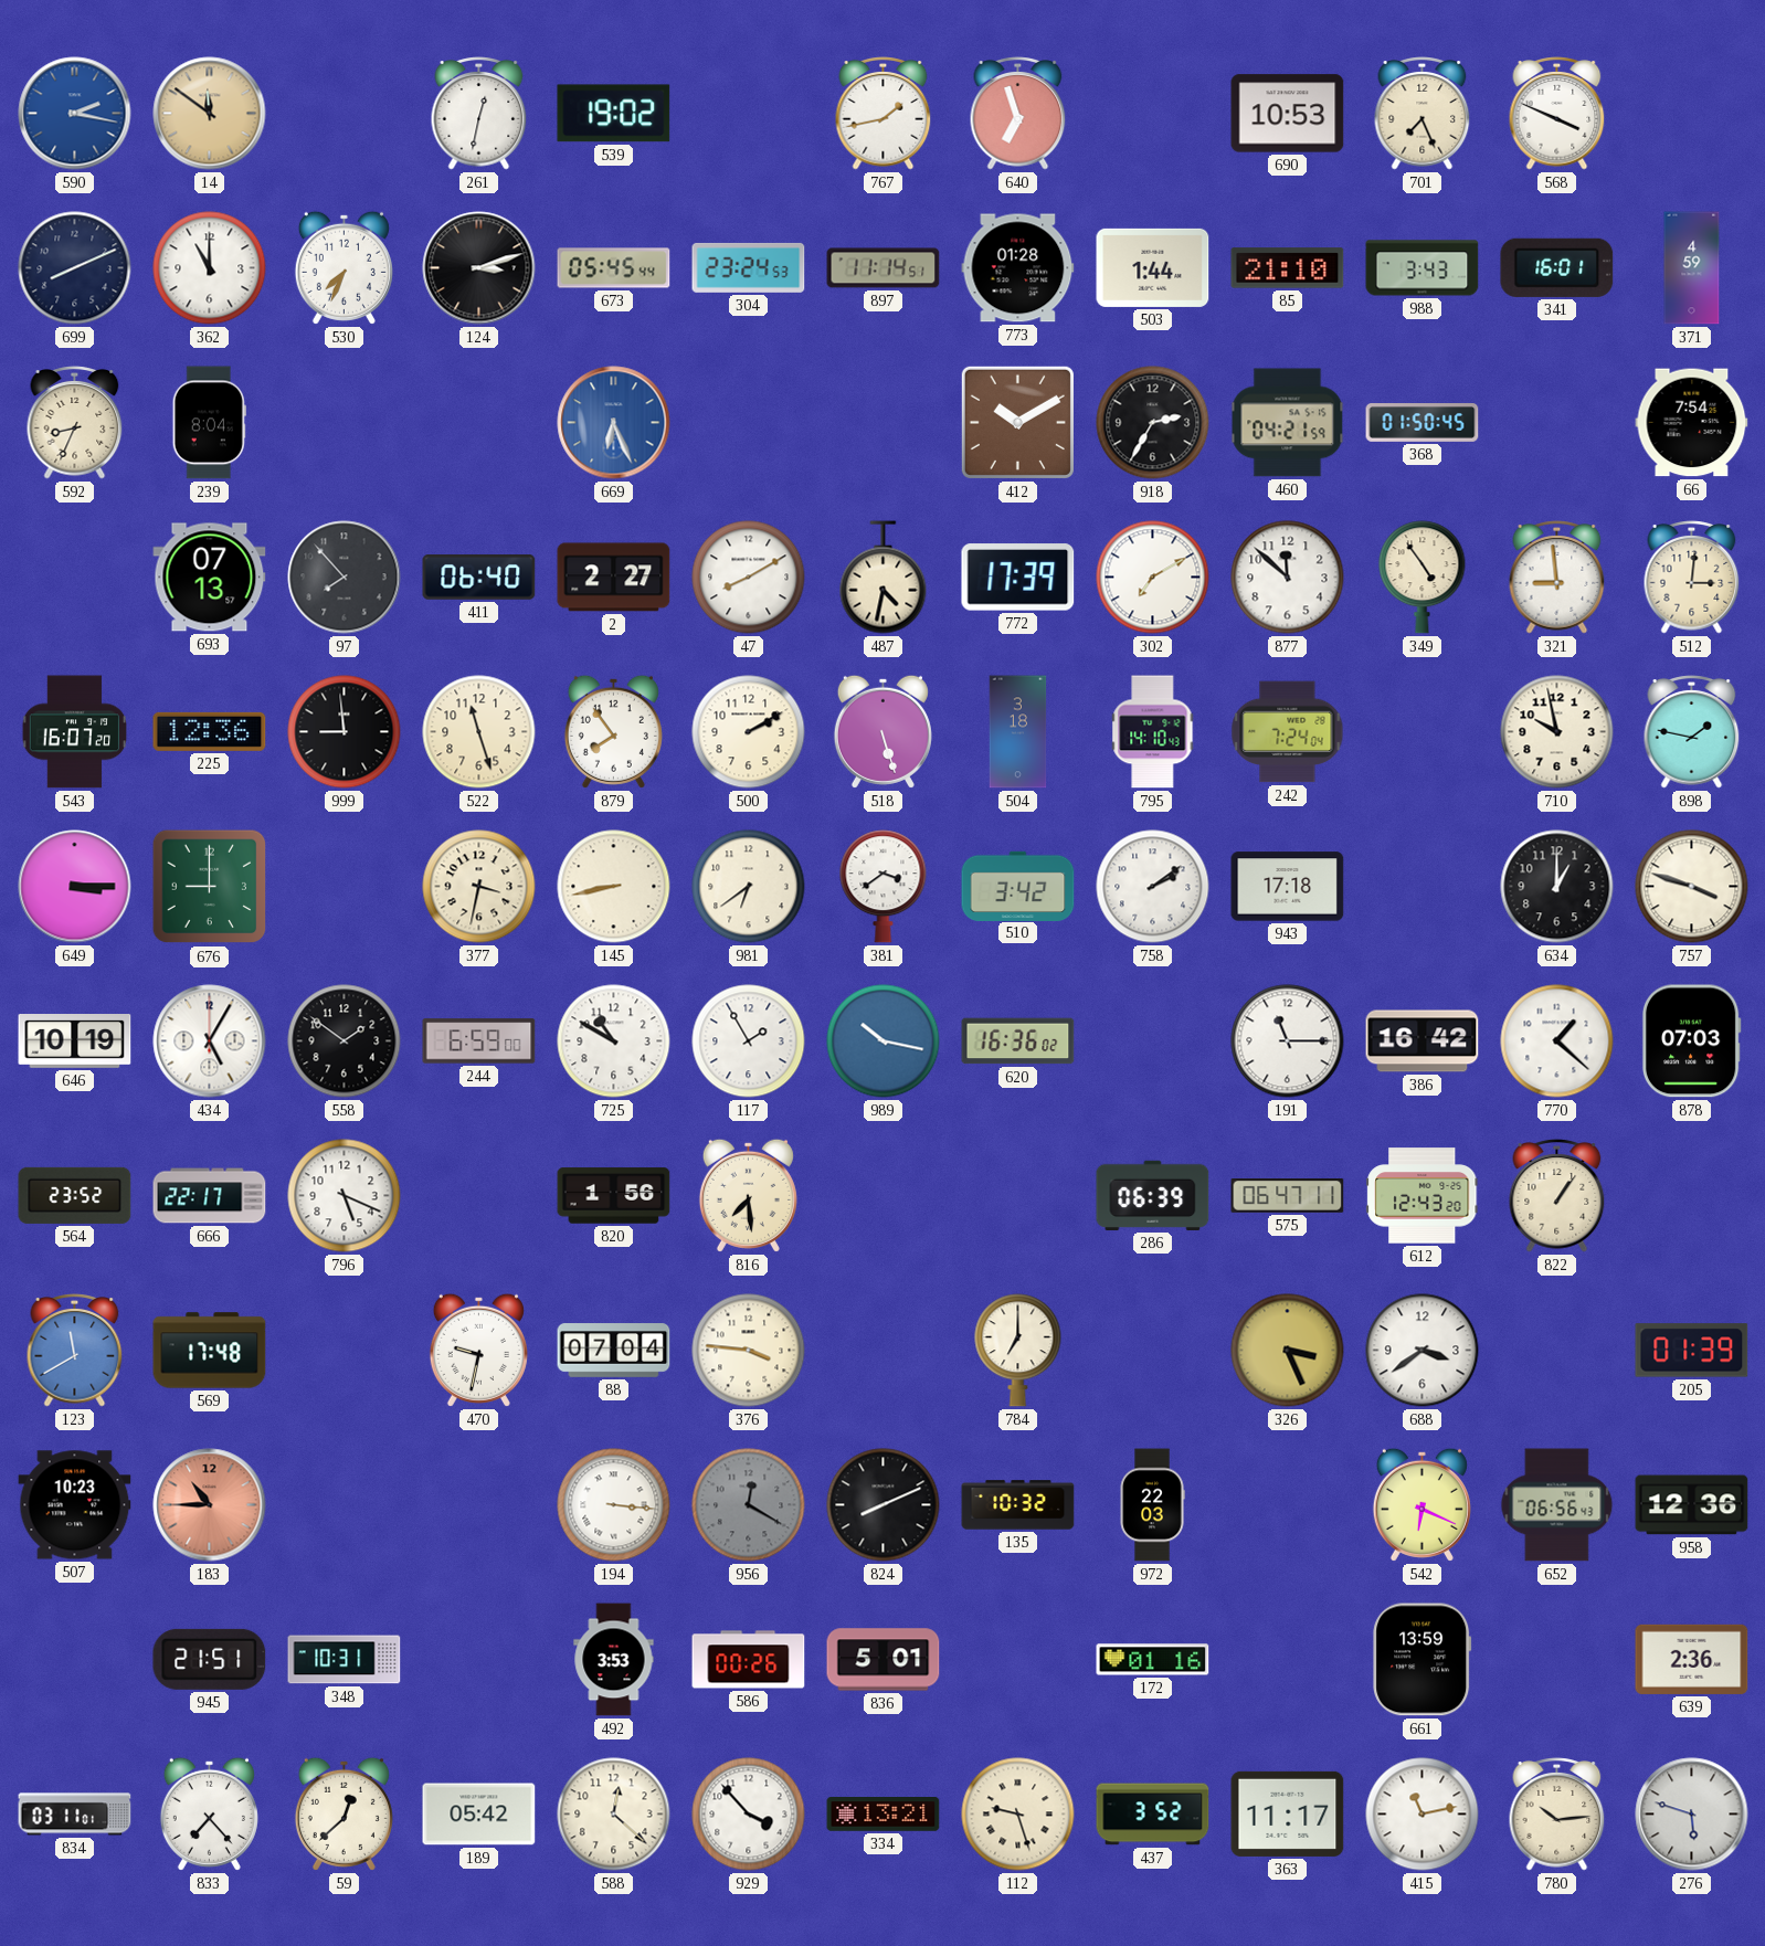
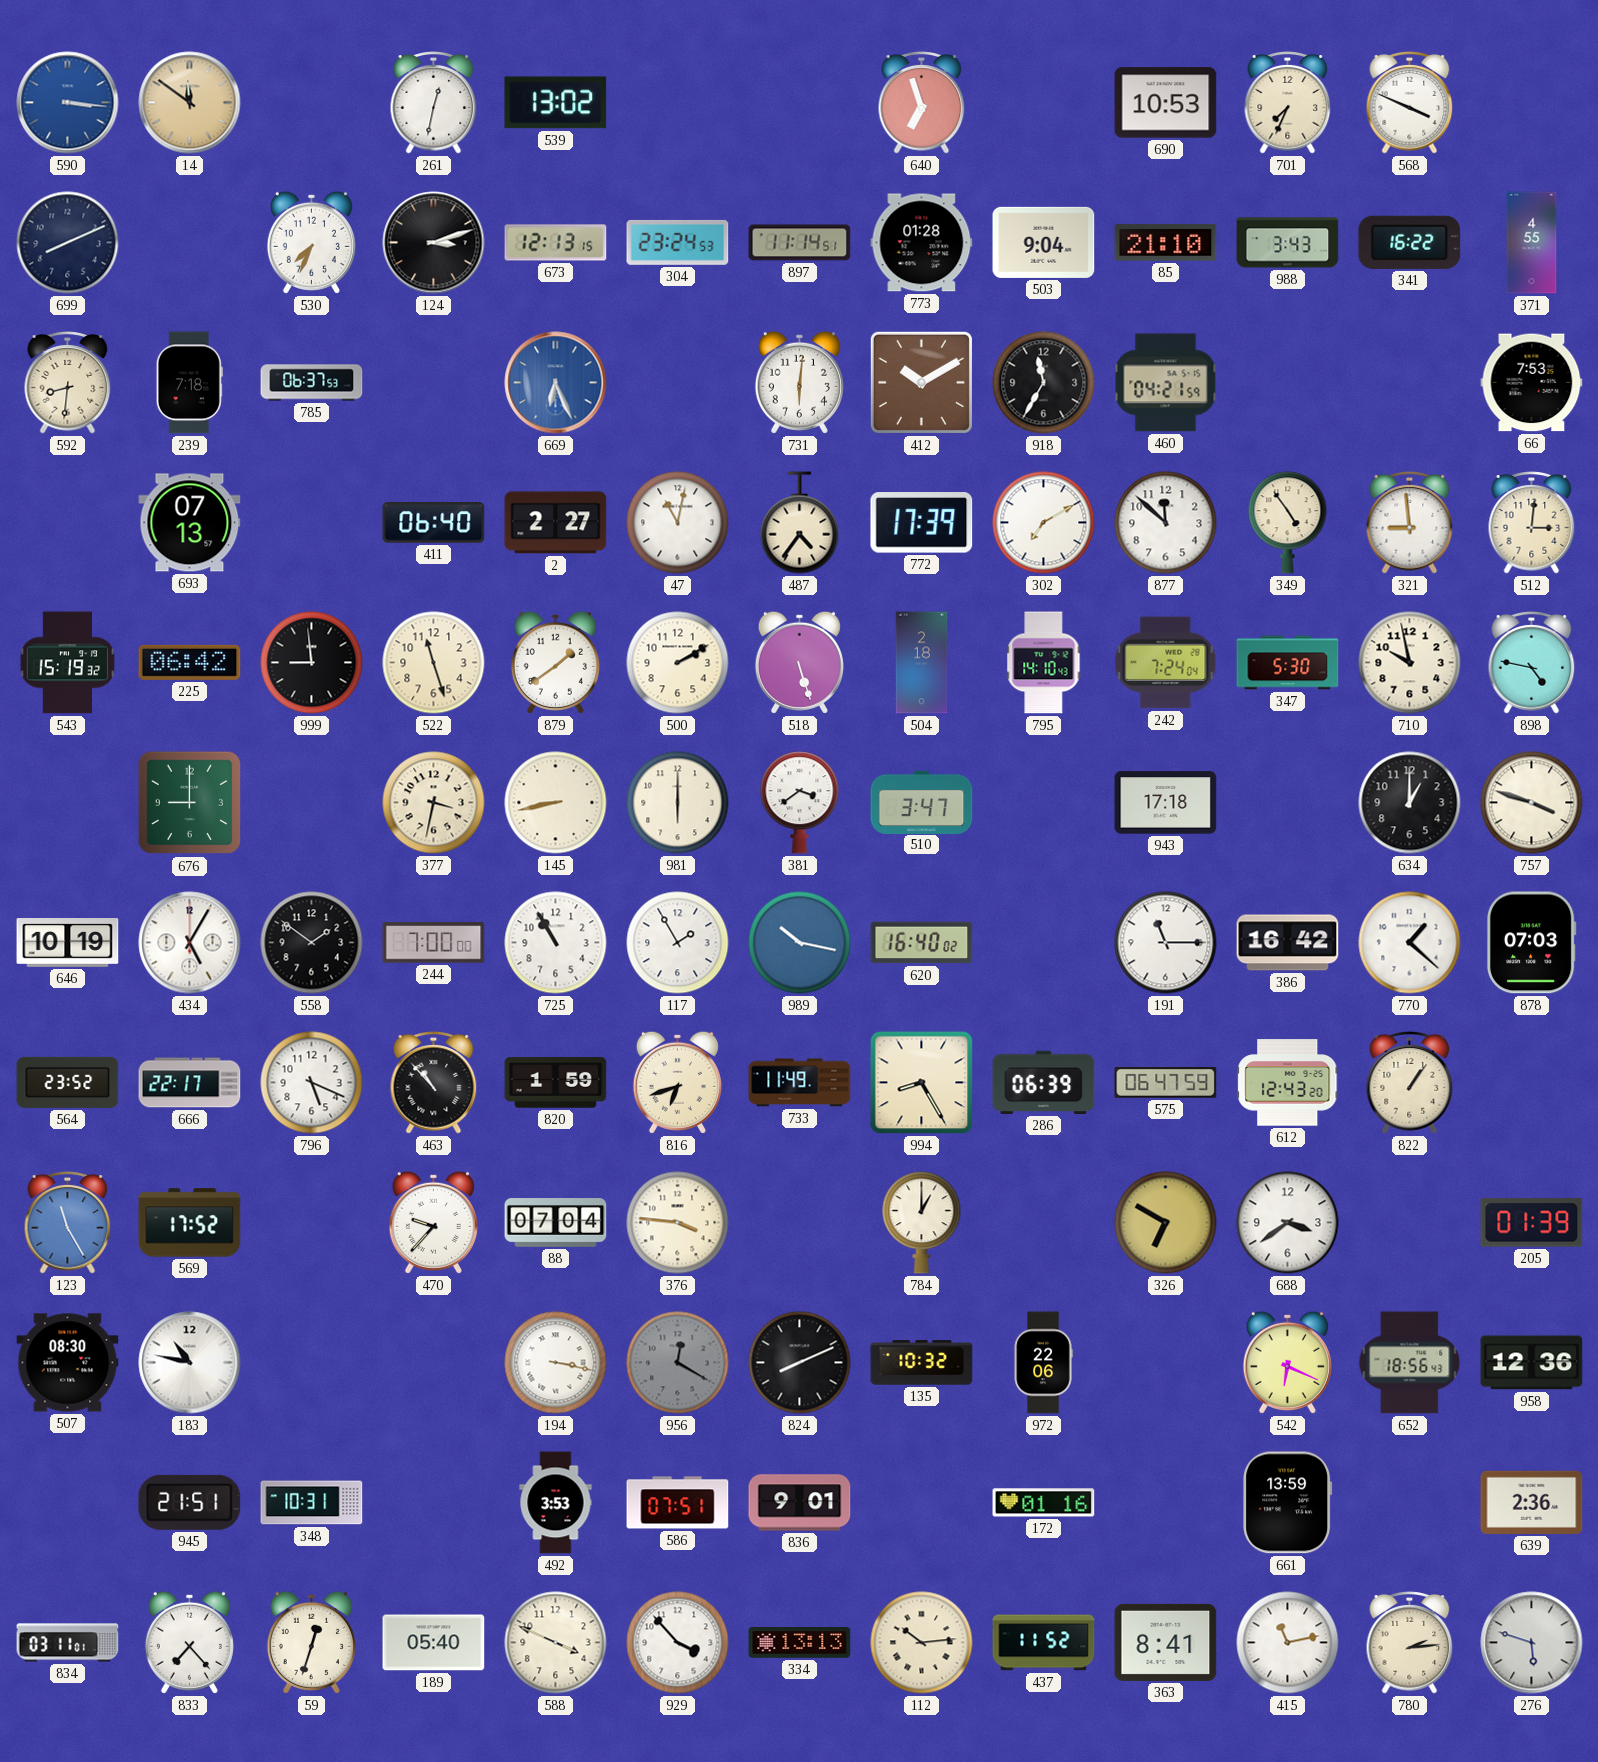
590: 2:17 -> 3:16 (68, 103)
539: 19:02 -> 13:02 (556, 103)
767: 1:43 -> none (884, 114)
701: 7:26 -> 7:34 (1288, 103)
362: 11:00 -> none (210, 268)
673: 05:45 -> 12:13 (556, 243)
503: 1:44 -> 9:04 (1044, 242)
341: 16:01 -> 16:22 (1410, 242)
371: 4:59 -> 4:55 (1532, 243)
592: 8:34 -> 8:31 (68, 383)
239: 8:04 -> 7:18 (189, 383)
785: none -> 06:37 (312, 383)
731: none -> 6:01 (799, 382)
918: 2:35 -> 11:35 (1044, 383)
368: 01:50 -> none (1423, 423)
66: 7:54 -> 7:53 (1532, 383)
97: 7:53 -> none (345, 578)
47: 8:10 -> 11:02 (678, 523)
487: 4:32 -> 4:36 (800, 523)
543: 16:07 -> 15:19 (67, 663)
225: 12:36 -> 06:42 (190, 662)
879: 7:54 -> 1:39 (555, 662)
504: 3:18 -> 2:18 (922, 663)
347: none -> 5:30 (1288, 663)
898: 1:47 -> 4:47 (1532, 663)
649: 3:15 -> none (75, 887)
981: 6:39 -> 6:00 (678, 803)
510: 3:42 -> 3:47 (922, 802)
758: 2:09 -> none (1153, 887)
244: 6:59 -> 7:00 (434, 943)
725: 10:50 -> 10:55 (556, 943)
620: 16:36 -> 16:40 (922, 943)
463: none -> 10:53 (434, 1083)
820: 1:56 -> 1:59 (556, 1083)
816: 7:29 -> 6:42 (677, 1082)
733: none -> 11:49 (800, 1083)
994: none -> 8:25 (922, 1083)
575: 06:47:11 -> 06:47:59 (1166, 1083)
123: 11:40 -> 11:25 (68, 1223)
569: 17:48 -> 17:52 (190, 1223)
470: 9:32 -> 9:37 (433, 1222)
784: 7:00 -> 1:00 (922, 1223)
326: 3:26 -> 6:50 (1166, 1223)
507: 10:23 -> 08:30 (68, 1363)
183: 10:45 -> 10:47 (190, 1363)
183 dial: salmon -> white (190, 1363)
194: 3:16 -> 3:17 (556, 1363)
972: 22:03 -> 22:06 (1043, 1363)
652: 06:56 -> 18:56 (1410, 1363)
586: 00:26 -> 07:51 (678, 1503)
836: 5:01 -> 9:01 (800, 1503)
59: 12:38 -> 12:33 (311, 1642)
189: 05:42 -> 05:40 (434, 1643)
588: 12:22 -> 3:49 (556, 1643)
334: 13:21 -> 13:13 (800, 1643)
112: 9:27 -> 10:14 (922, 1643)
437: 3:52 -> 11:52 (1044, 1643)
363: 11:17 -> 8:41 (1166, 1642)
780: 10:14 -> 2:14 (1410, 1643)
